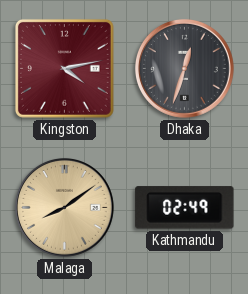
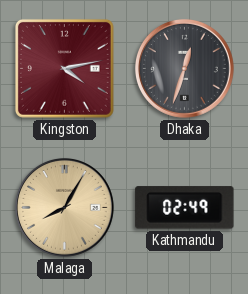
Malaga: 8:09 -> 8:05 (65, 208)
